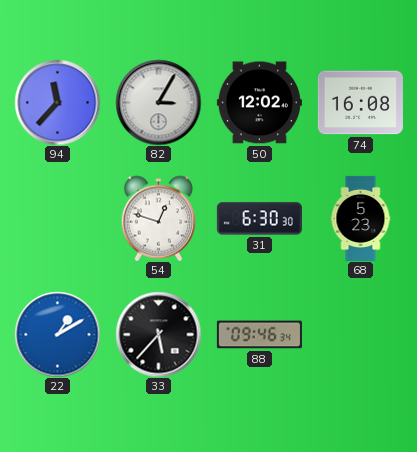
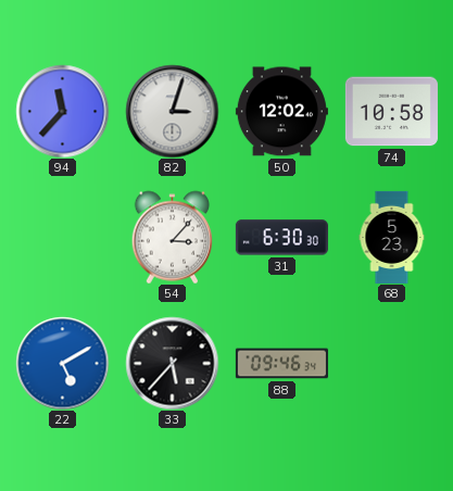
82: 3:05 -> 3:03 (172, 111)
74: 16:08 -> 10:58 (391, 112)
54: 12:48 -> 3:07 (173, 237)
22: 1:10 -> 5:10 (62, 363)
